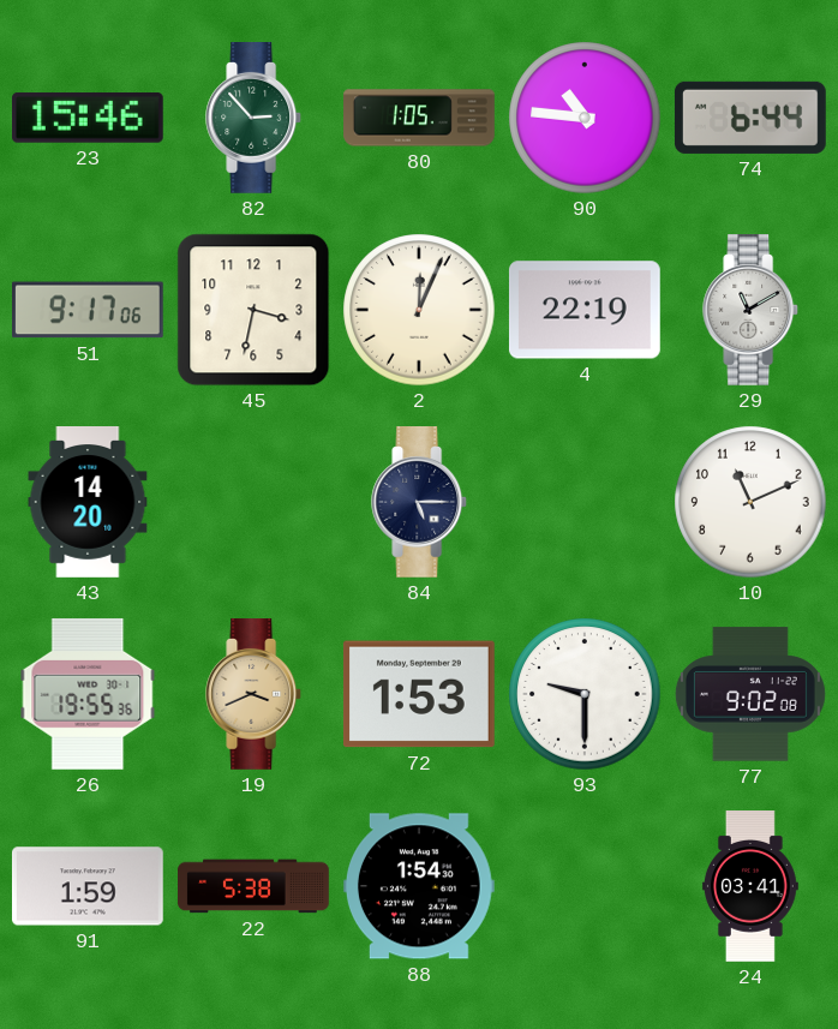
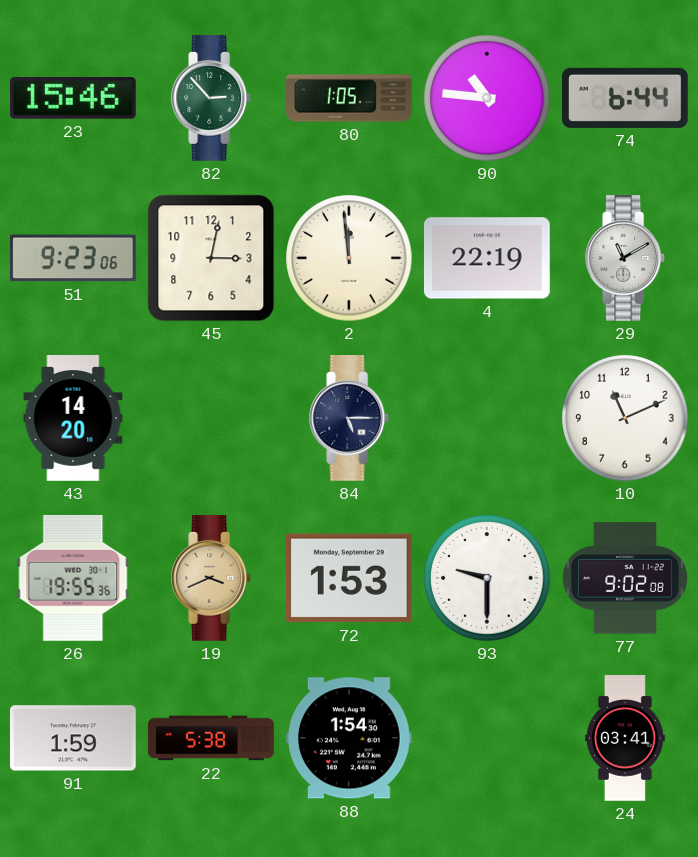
51: 9:17 -> 9:23 (73, 258)
45: 3:32 -> 3:02 (211, 258)
2: 12:04 -> 11:59 (349, 258)
